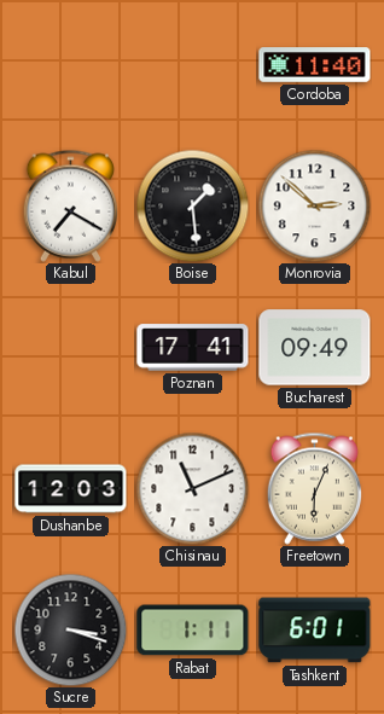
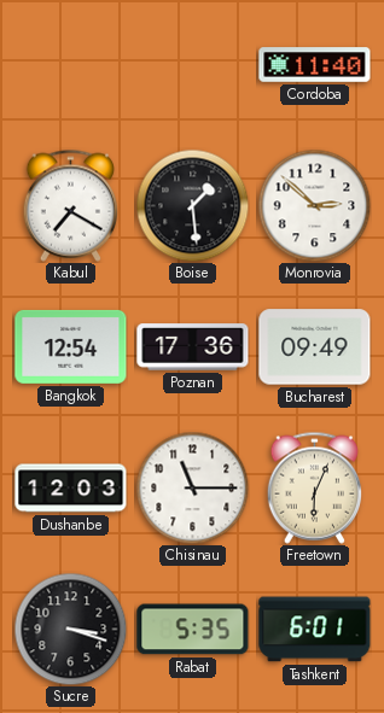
Bangkok: none -> 12:54 (71, 346)
Poznan: 17:41 -> 17:36 (193, 347)
Chisinau: 11:11 -> 11:15 (192, 487)
Rabat: 1:11 -> 5:35 (193, 630)
